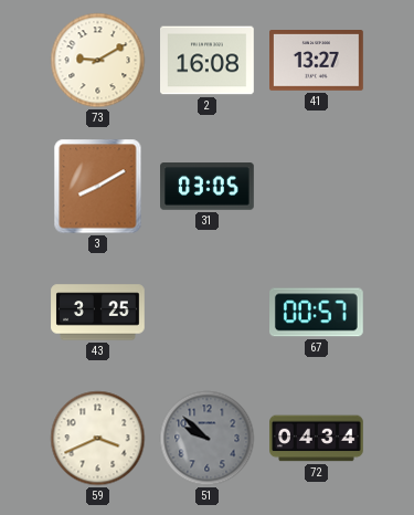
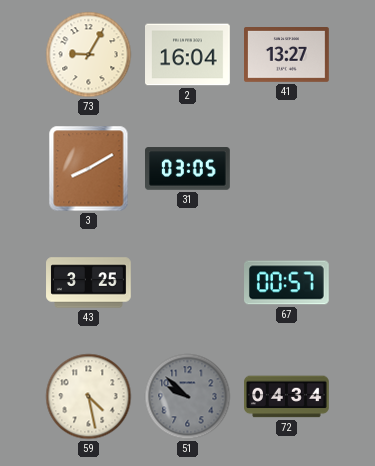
73: 9:10 -> 9:05 (89, 55)
2: 16:08 -> 16:04 (188, 55)
59: 3:41 -> 4:28 (89, 397)
